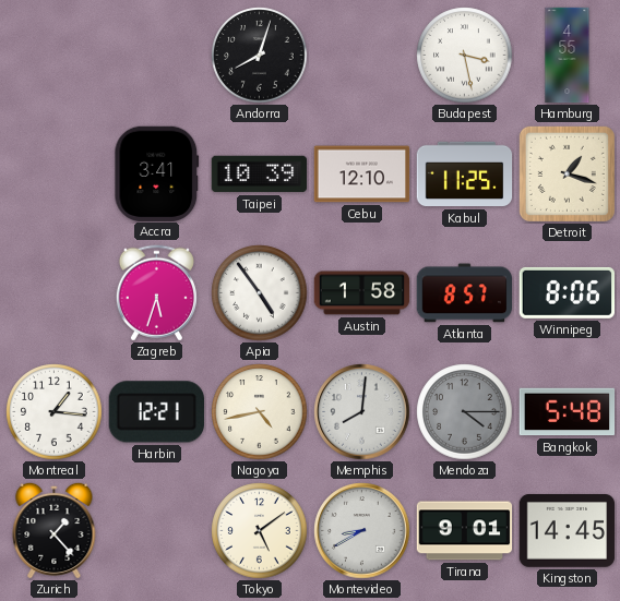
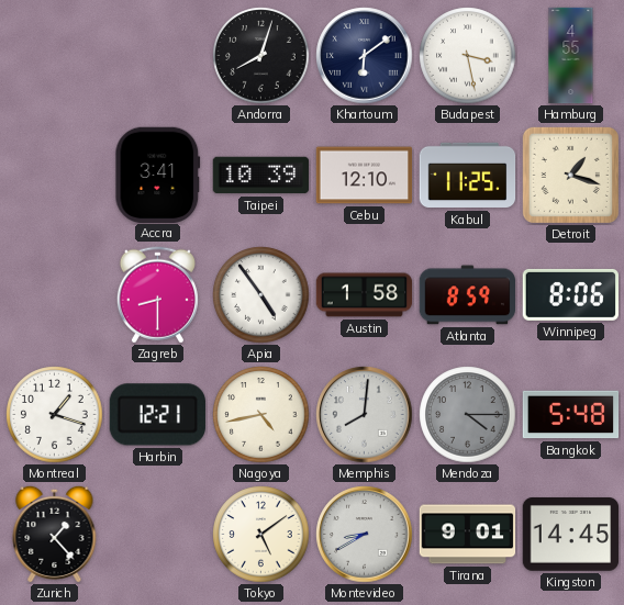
Khartoum: none -> 6:09 (365, 56)
Zagreb: 5:33 -> 8:30 (157, 295)
Atlanta: 8:57 -> 8:59 (468, 295)
Montreal: 1:16 -> 1:18 (55, 415)
